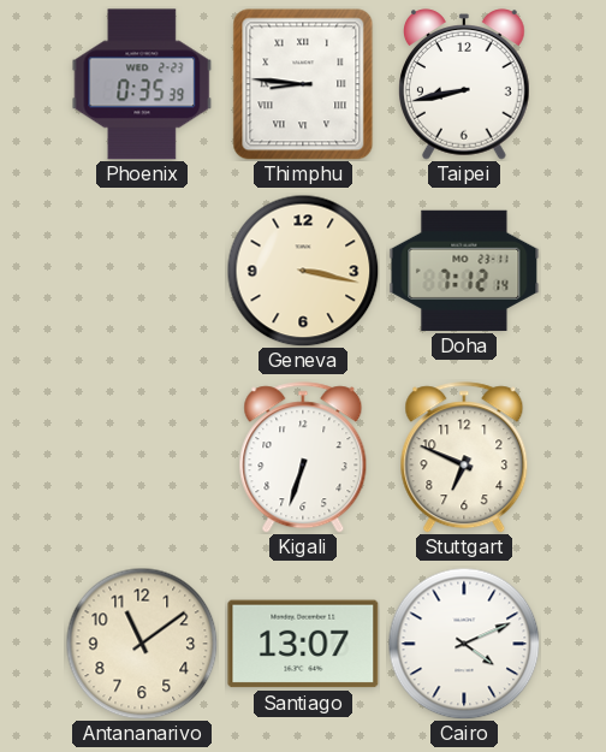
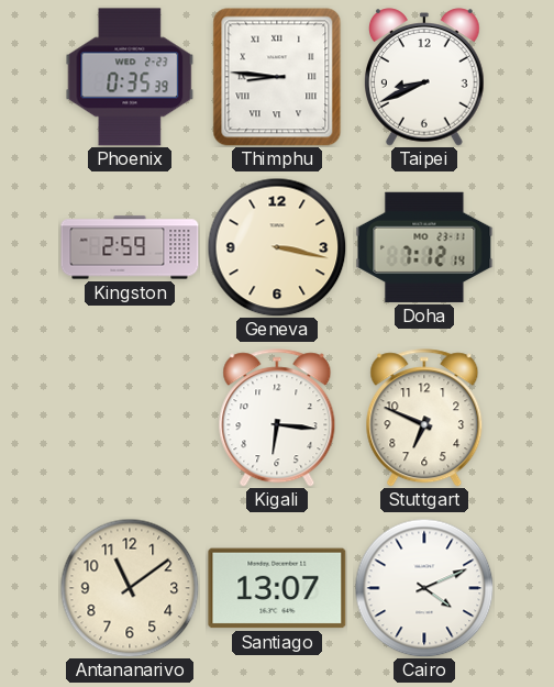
Taipei: 8:43 -> 8:41 (425, 77)
Kingston: none -> 2:59 (130, 247)
Kigali: 6:33 -> 6:16 (277, 418)
